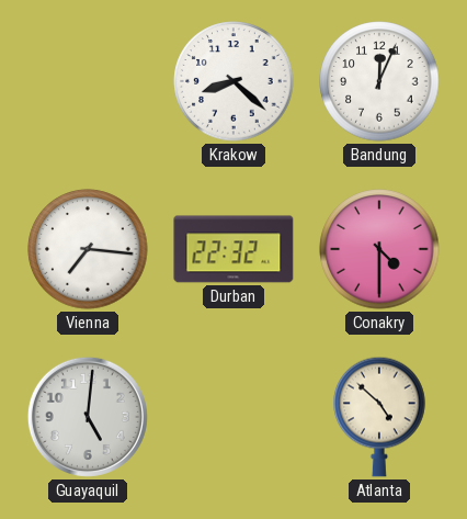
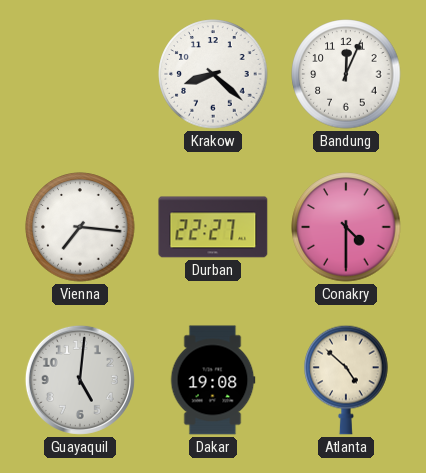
Durban: 22:32 -> 22:27 (213, 227)
Dakar: none -> 19:08 (213, 380)
